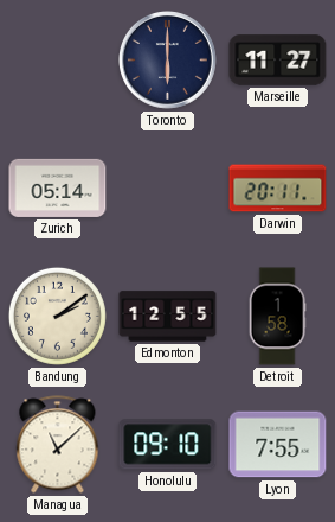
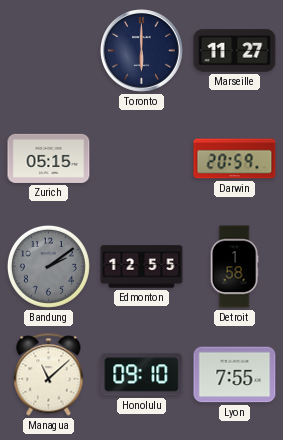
Zurich: 05:14 -> 05:15 (49, 158)
Darwin: 20:11 -> 20:59 (235, 159)
Bandung dial: cream -> grey (48, 266)
